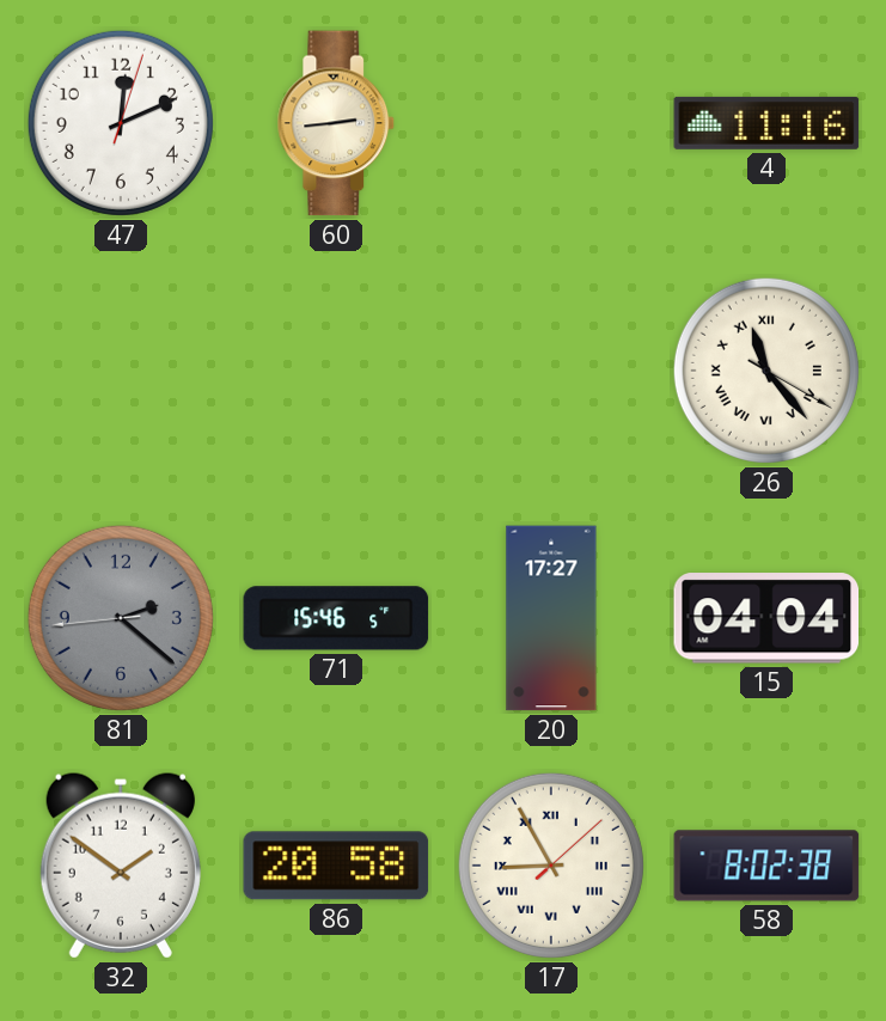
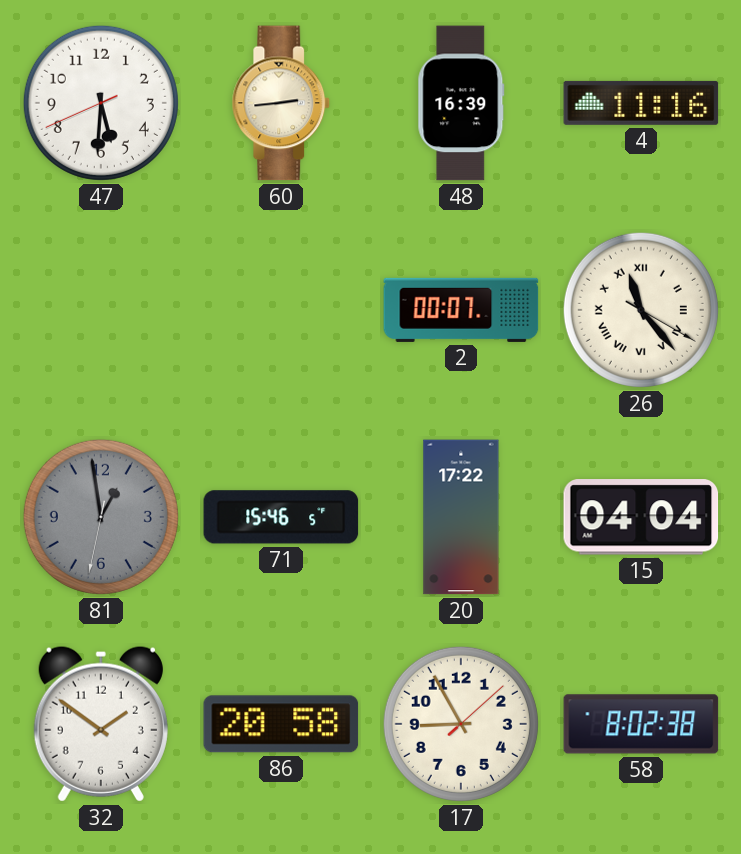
47: 12:11 -> 5:30 (101, 103)
48: none -> 16:39 (461, 103)
2: none -> 00:07 (461, 310)
81: 2:21 -> 12:58 (101, 517)
20: 17:27 -> 17:22 (461, 517)
17 numerals: Roman -> Arabic (461, 724)
